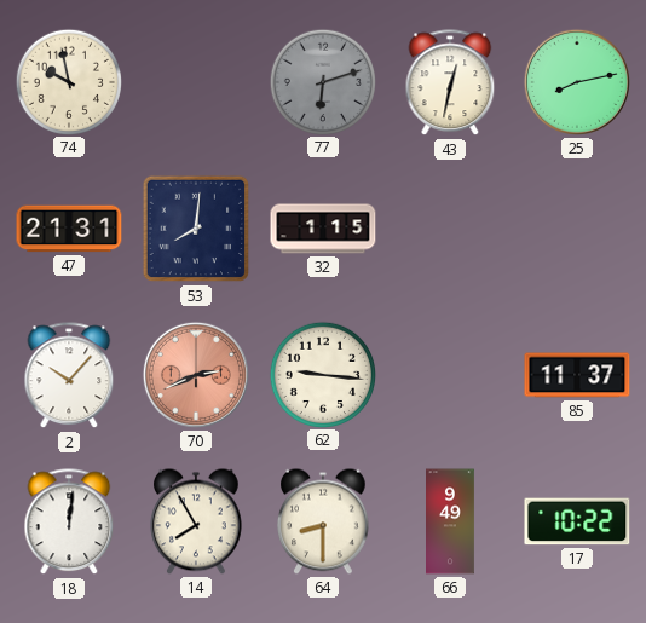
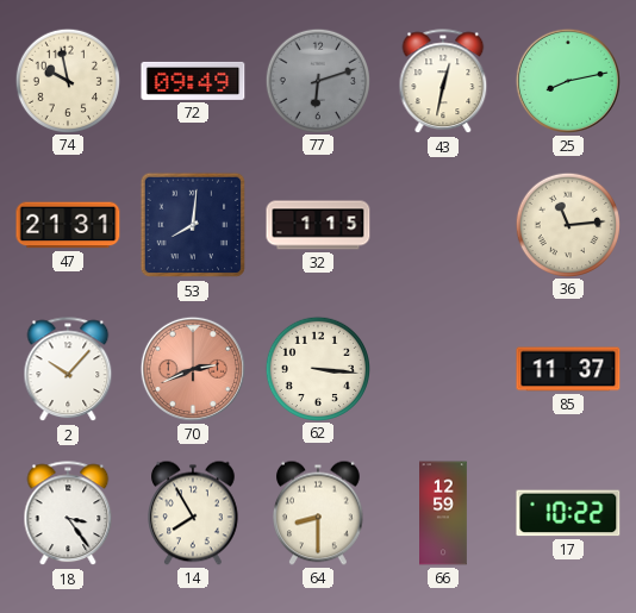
72: none -> 09:49 (193, 81)
36: none -> 11:14 (567, 224)
62: 9:16 -> 3:16 (317, 368)
18: 12:01 -> 3:24 (68, 514)
66: 9:49 -> 12:59 (444, 513)
